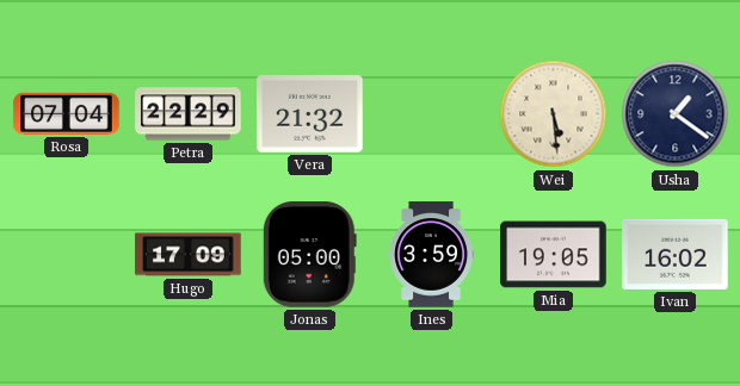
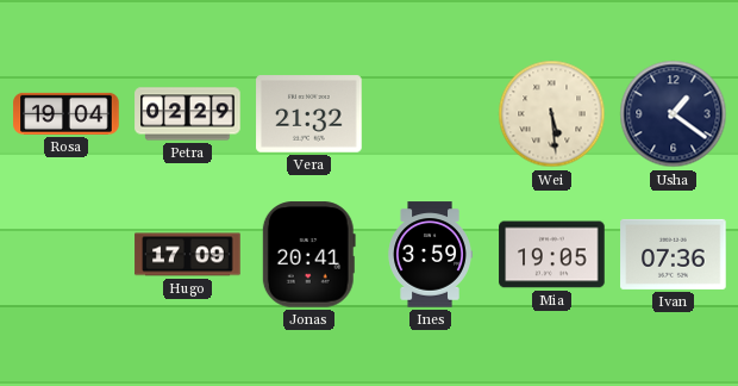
Rosa: 07:04 -> 19:04 (67, 113)
Petra: 22:29 -> 02:29 (188, 114)
Jonas: 05:00 -> 20:41 (308, 255)
Ivan: 16:02 -> 07:36 (674, 254)
